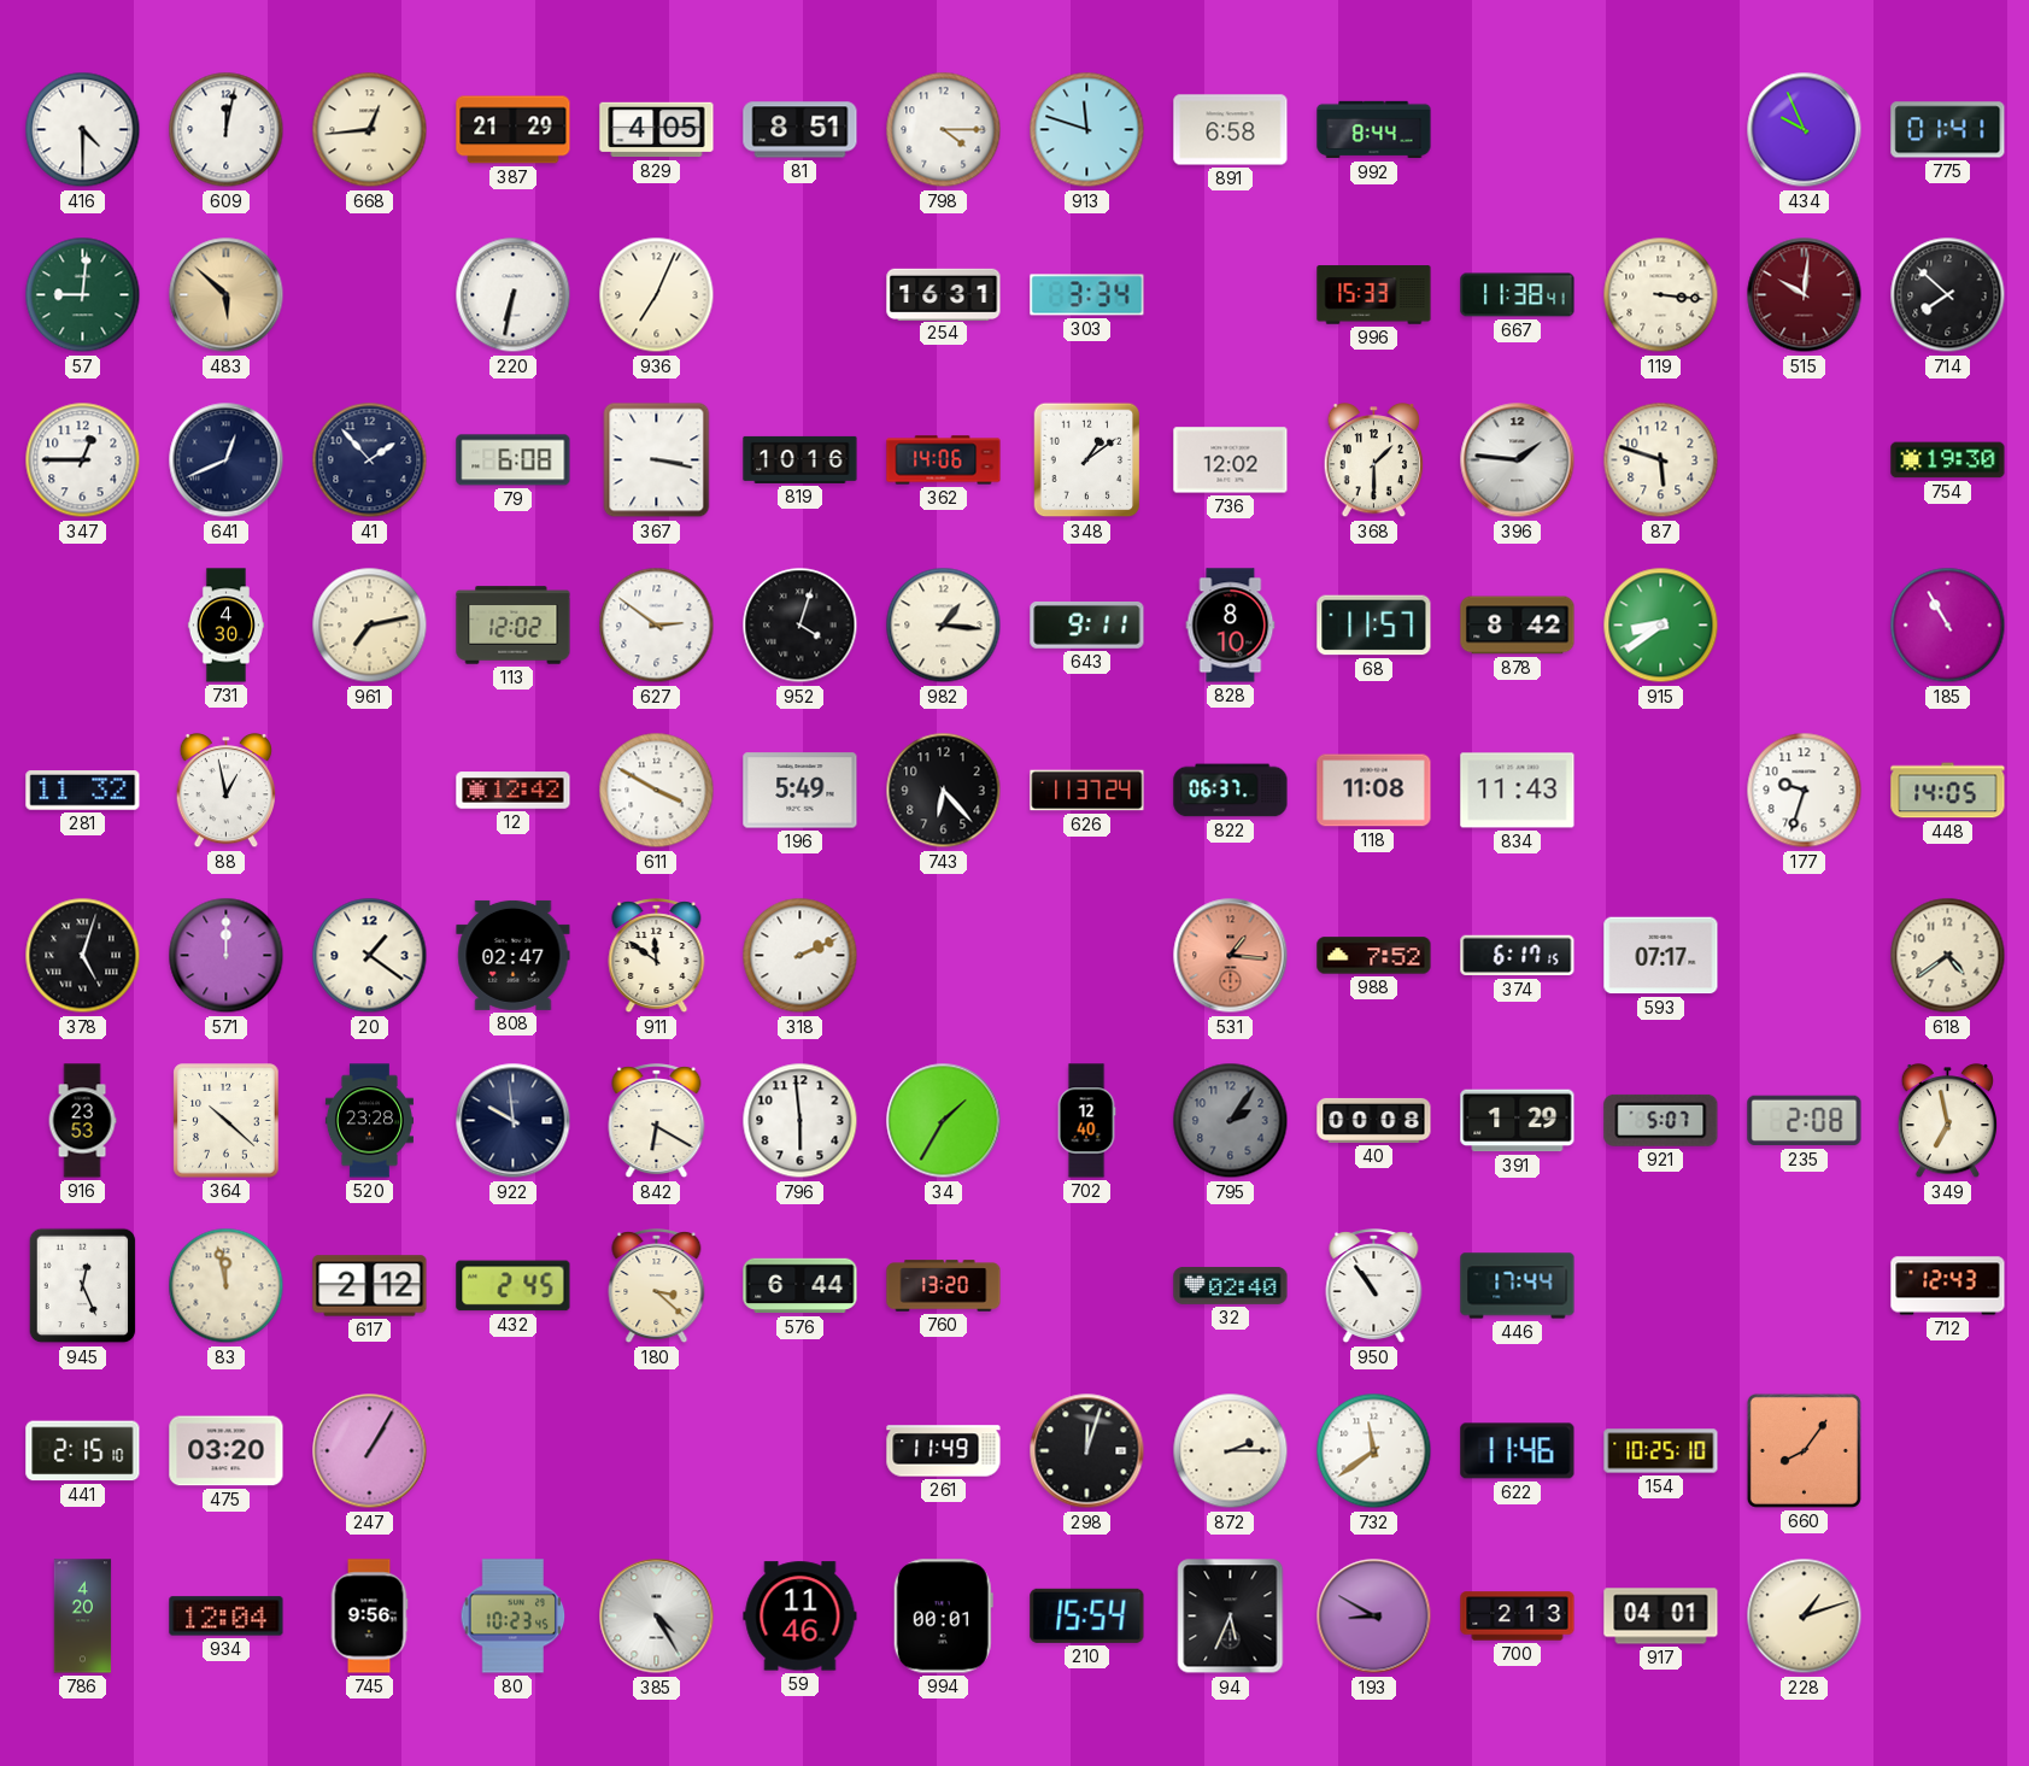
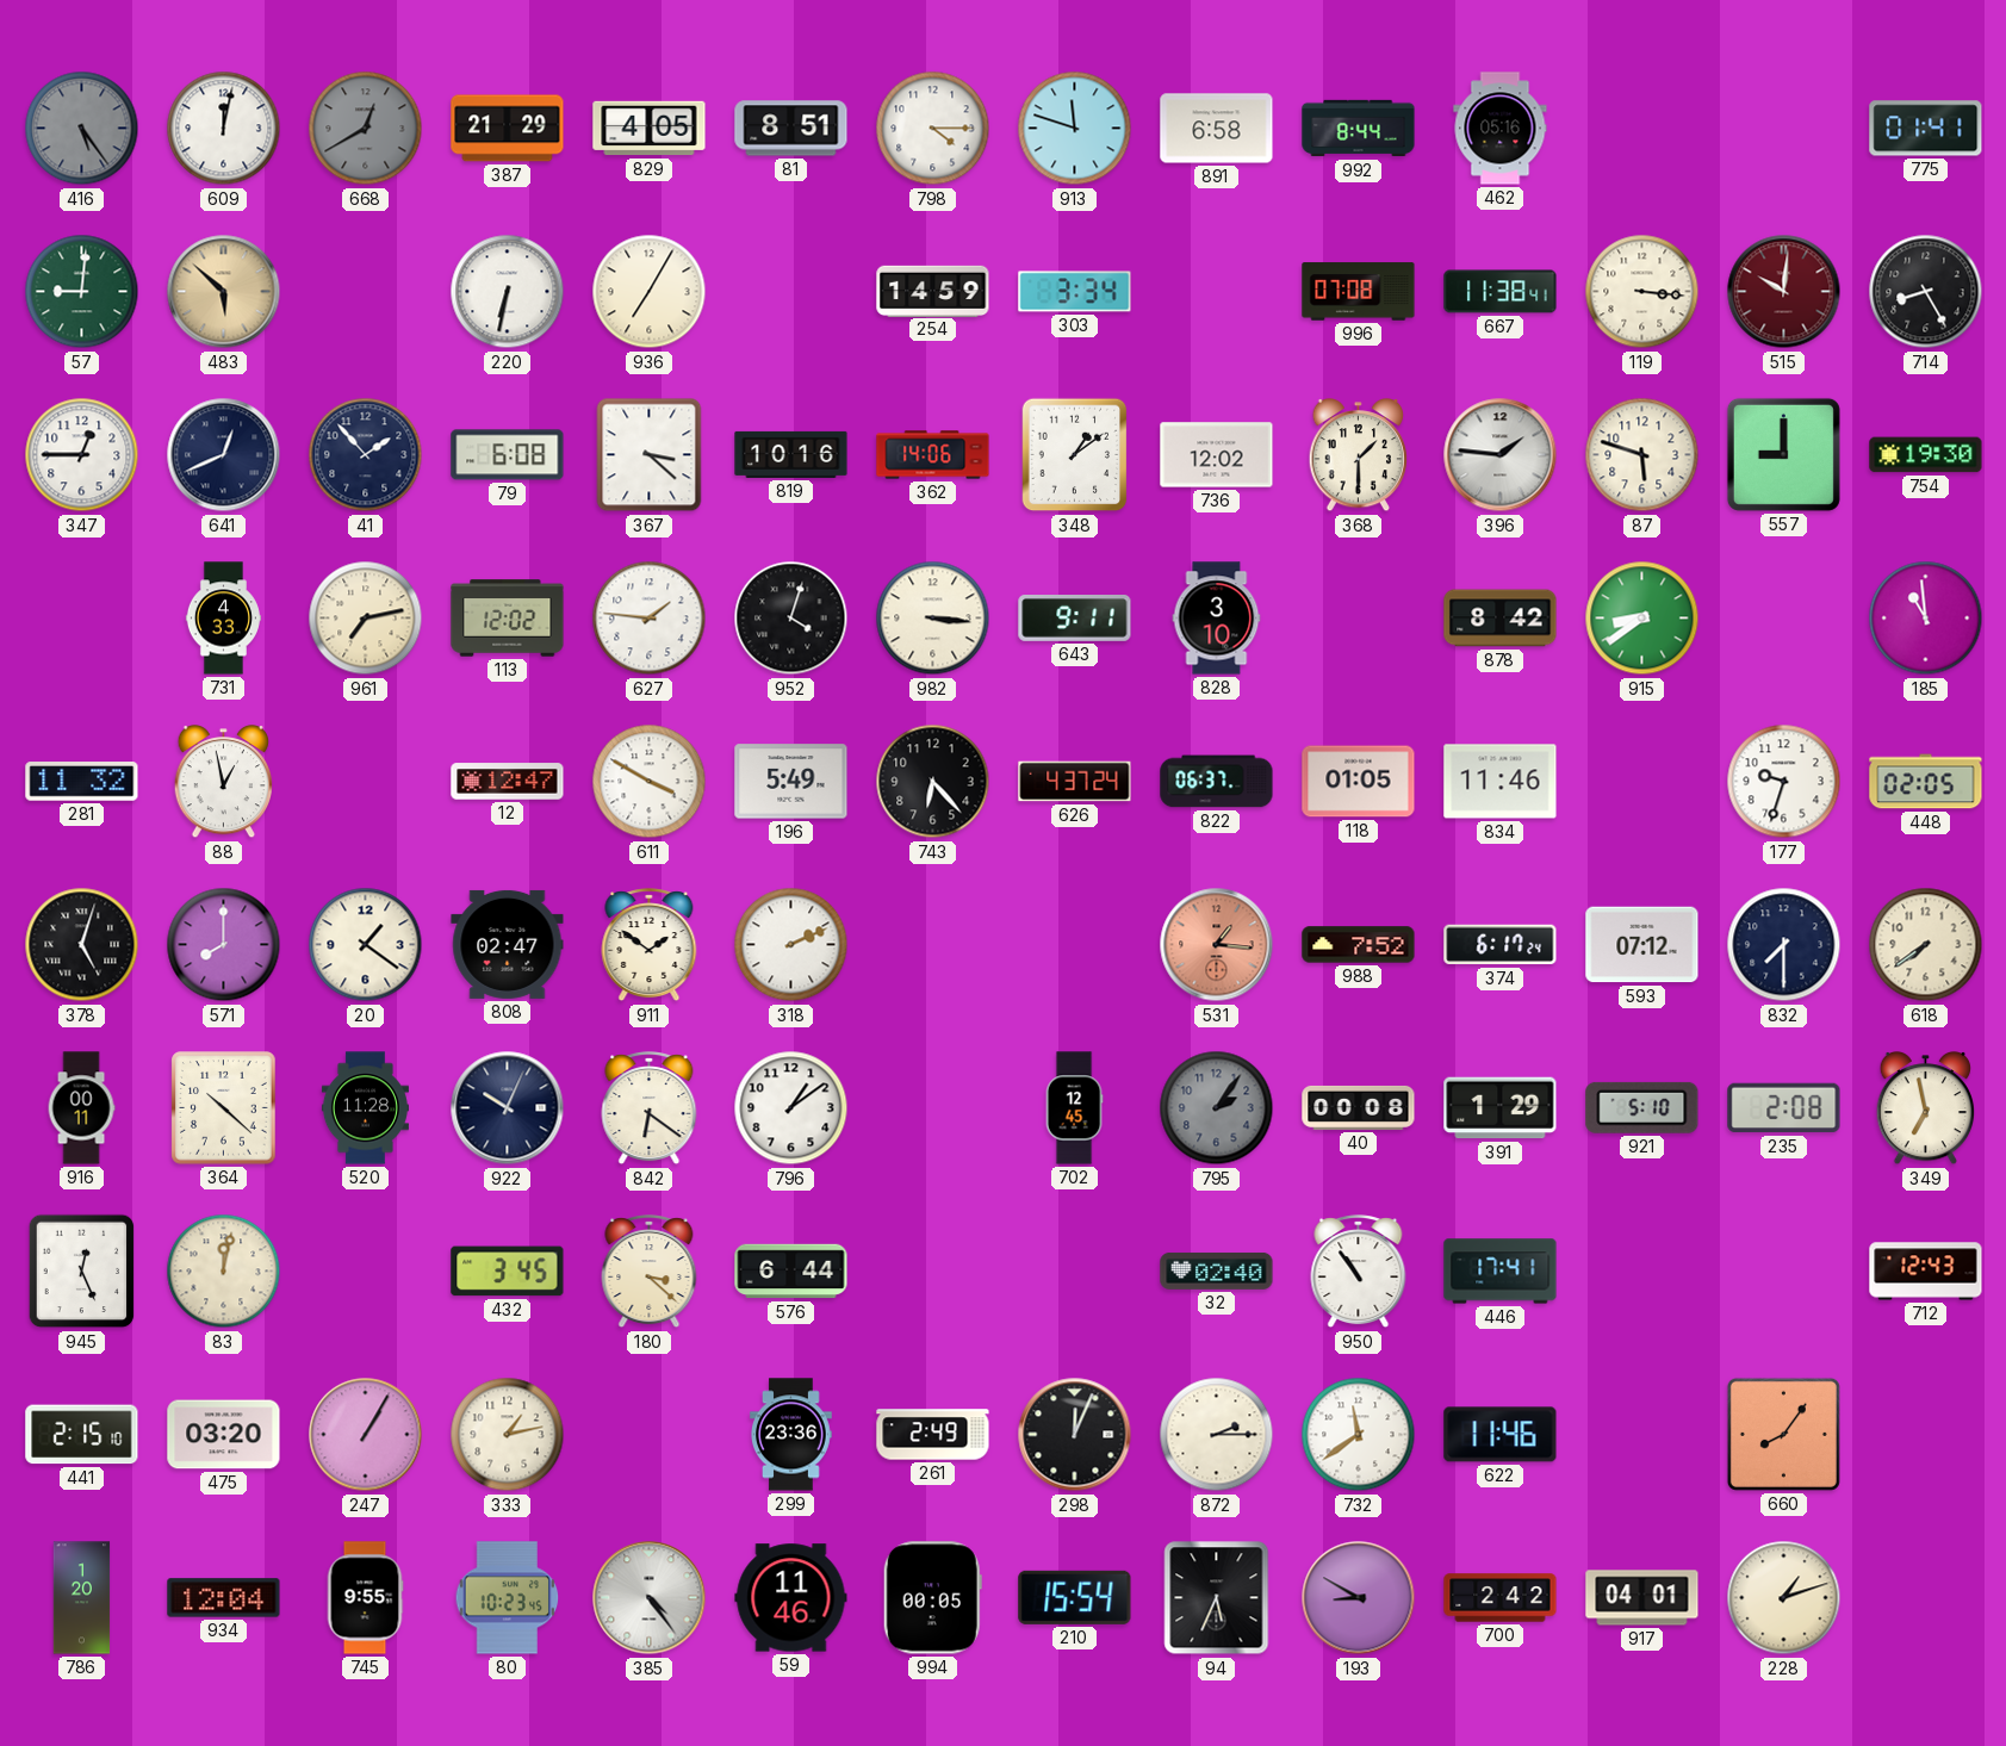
416: 4:30 -> 5:24 (82, 129)
416 dial: white -> grey (82, 129)
668: 12:44 -> 12:40 (366, 129)
668 dial: cream -> grey (366, 129)
462: none -> 05:16 (1501, 129)
434: 9:56 -> none (1805, 130)
936: 7:04 -> 7:05 (650, 292)
254: 16:31 -> 14:59 (933, 291)
996: 15:33 -> 07:08 (1359, 292)
714: 7:52 -> 8:25 (1926, 292)
367: 3:17 -> 3:22 (650, 455)
557: none -> 9:00 (1783, 454)
731: 4:30 -> 4:33 (223, 619)
627: 2:51 -> 1:46 (650, 619)
982: 1:16 -> 3:16 (933, 619)
828: 8:10 -> 3:10 (1217, 619)
68: 11:57 -> none (1374, 626)
185: 10:55 -> 10:59 (1926, 619)
12: 12:42 -> 12:47 (508, 782)
626: 11:37 -> 4:37 (1075, 782)
118: 11:08 -> 01:05 (1359, 782)
834: 11:43 -> 11:46 (1501, 782)
448: 14:05 -> 02:05 (1926, 782)
571: 12:00 -> 8:00 (224, 945)
911: 11:51 -> 1:51 (650, 945)
374: 6:17:15 -> 6:17:24 (1501, 945)
593: 07:17 -> 07:12 (1642, 945)
832: none -> 7:30 (1784, 945)
618: 4:39 -> 7:39 (1926, 945)
916: 23:53 -> 00:11 (81, 1108)
520: 23:28 -> 11:28 (365, 1108)
922: 9:59 -> 10:04 (508, 1108)
842: 6:20 -> 6:21 (650, 1108)
796: 5:59 -> 1:09 (791, 1108)
34: 1:35 -> none (944, 1121)
702: 12:40 -> 12:45 (1074, 1108)
921: 5:07 -> 5:10 (1642, 1107)
83: 11:58 -> 12:02 (224, 1272)
617: 2:12 -> none (370, 1286)
432: 2:45 -> 3:45 (508, 1272)
760: 13:20 -> none (944, 1286)
446: 17:44 -> 17:41 (1501, 1272)
333: none -> 1:13 (508, 1435)
299: none -> 23:36 (791, 1435)
261: 11:49 -> 2:49 (933, 1435)
298: 12:03 -> 12:04 (1075, 1435)
154: 10:25 -> none (1661, 1451)
786: 4:20 -> 1:20 (82, 1598)
745: 9:56 -> 9:55 (365, 1598)
385: 4:25 -> 4:24 (650, 1598)
994: 00:01 -> 00:05 (932, 1598)
700: 2:13 -> 2:42 (1501, 1598)
